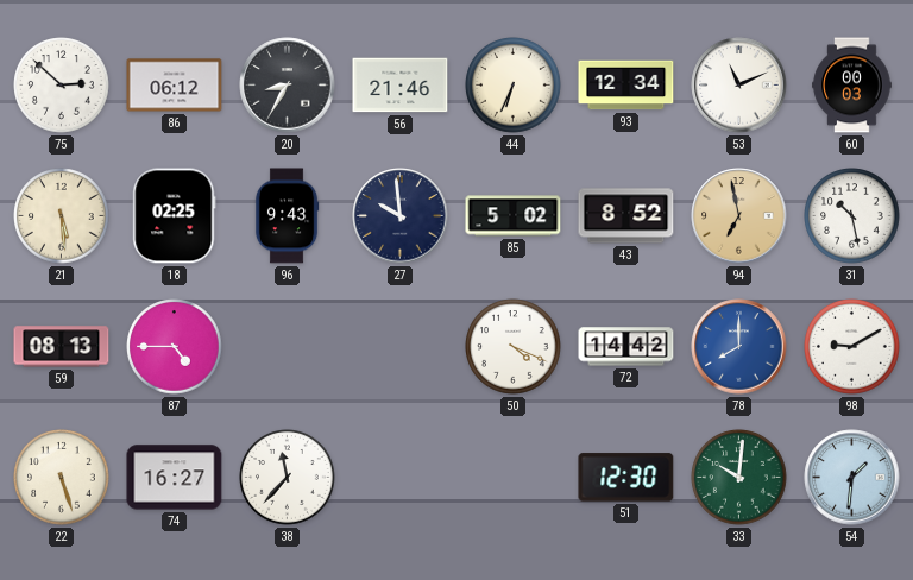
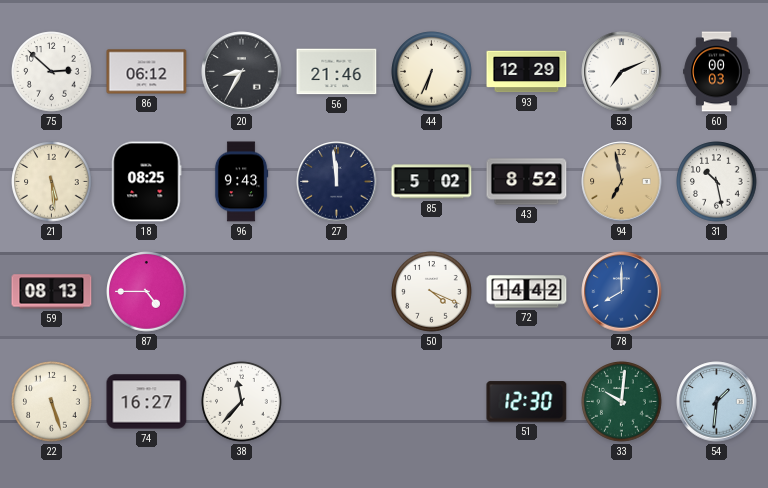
93: 12:34 -> 12:29 (527, 72)
53: 11:11 -> 7:11 (622, 72)
18: 02:25 -> 08:25 (147, 182)
27: 9:59 -> 11:59 (337, 182)
98: 9:10 -> none (852, 347)
